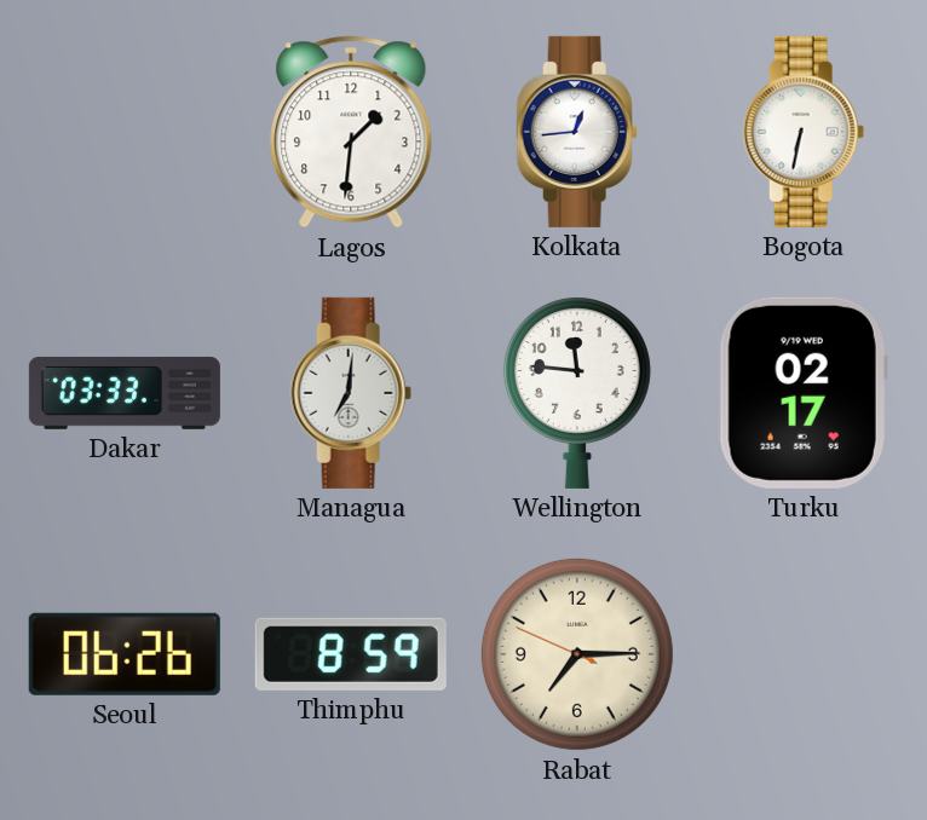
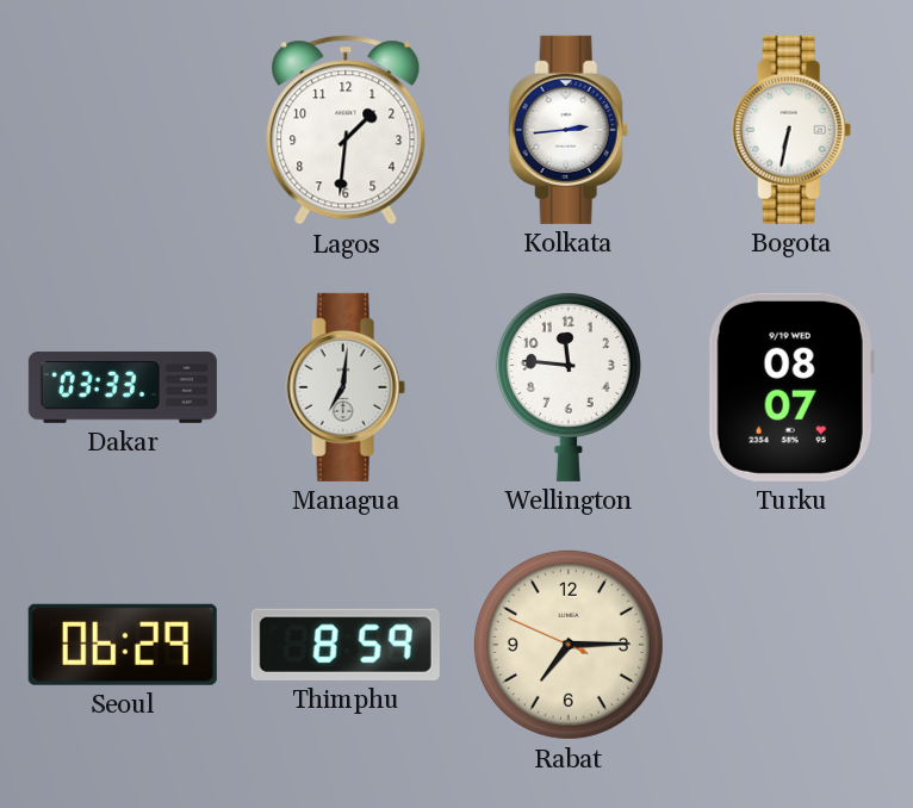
Kolkata: 12:44 -> 2:44 (569, 130)
Turku: 02:17 -> 08:07 (791, 387)
Seoul: 06:26 -> 06:29 (123, 645)
